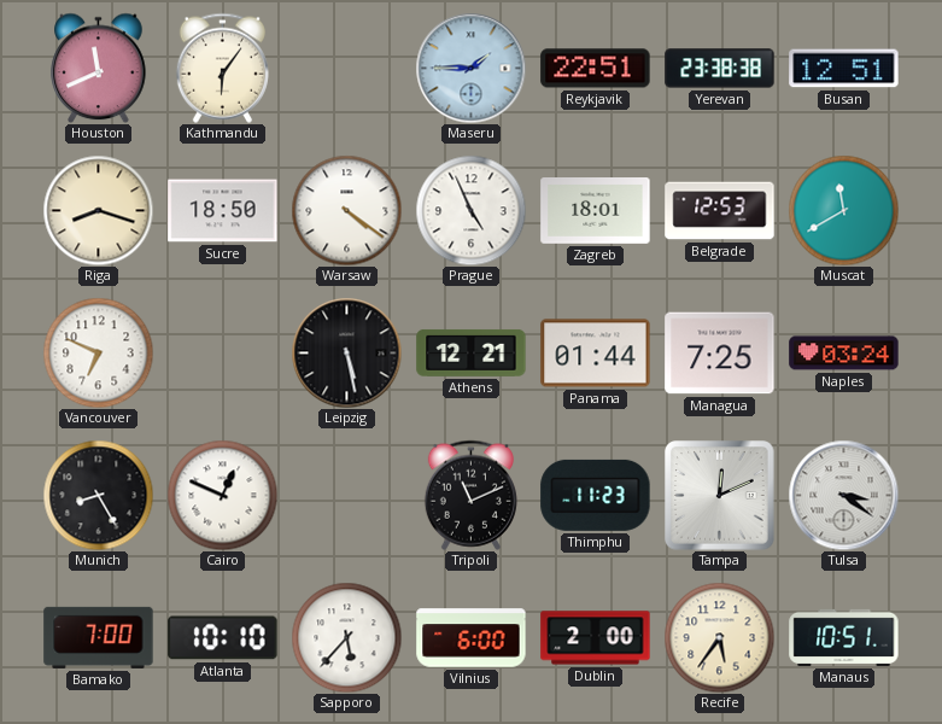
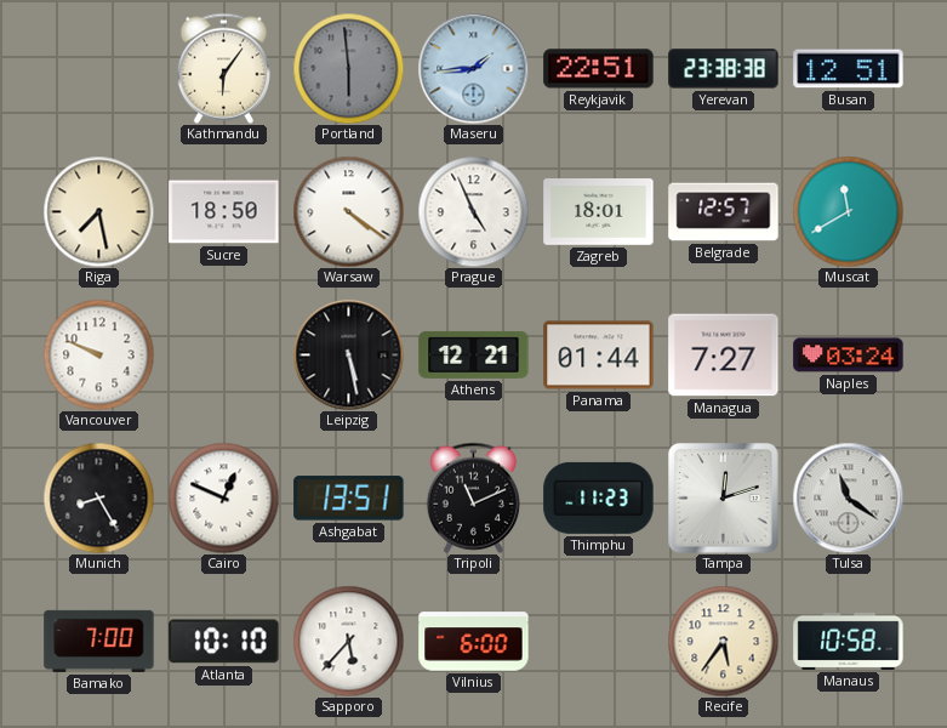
Houston: 11:41 -> none (99, 68)
Portland: none -> 5:59 (348, 68)
Maseru: 1:45 -> 1:44 (473, 68)
Riga: 8:18 -> 7:28 (98, 211)
Belgrade: 12:53 -> 12:57 (724, 212)
Vancouver: 6:49 -> 9:49 (98, 354)
Managua: 7:25 -> 7:27 (724, 356)
Ashgabat: none -> 13:51 (349, 499)
Tampa: 12:11 -> 12:12 (724, 499)
Tulsa: 3:21 -> 11:21 (848, 497)
Dublin: 2:00 -> none (596, 638)
Manaus: 10:51 -> 10:58 (849, 641)
